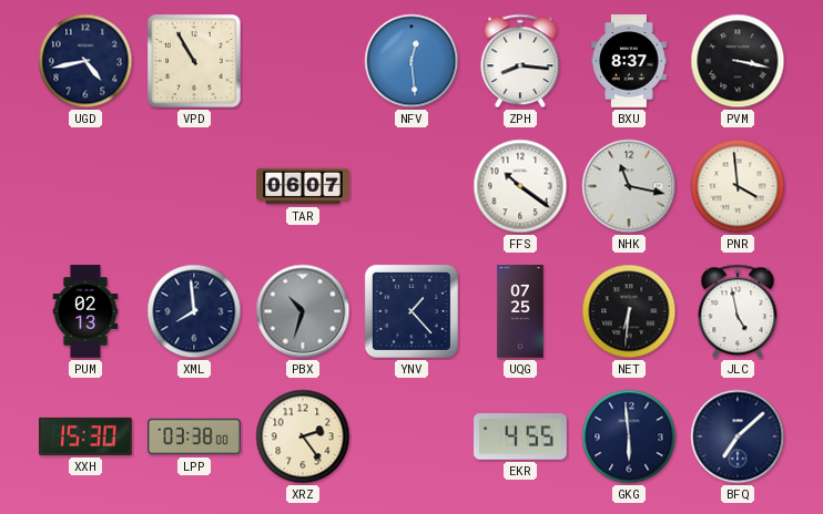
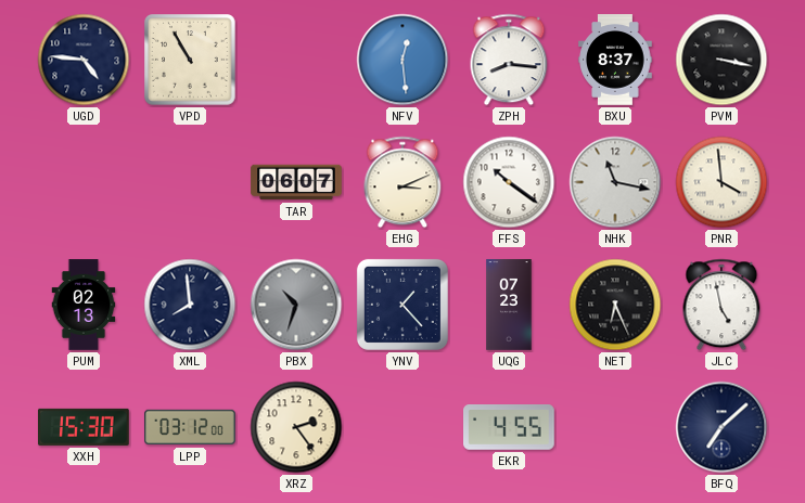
UGD: 4:43 -> 4:46 (84, 60)
EHG: none -> 3:11 (403, 182)
UQG: 07:25 -> 07:23 (509, 305)
NET: 6:31 -> 6:26 (615, 305)
LPP: 03:38 -> 03:12 (190, 427)
GKG: 5:59 -> none (629, 436)
